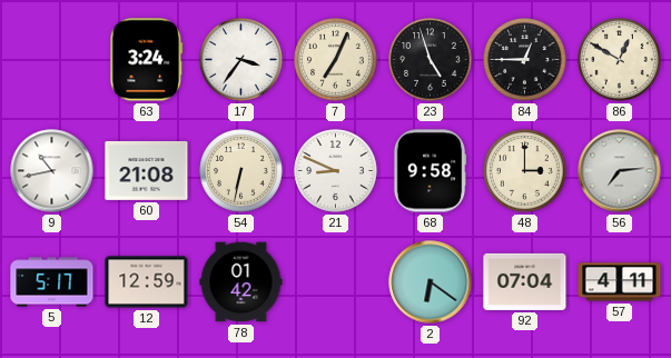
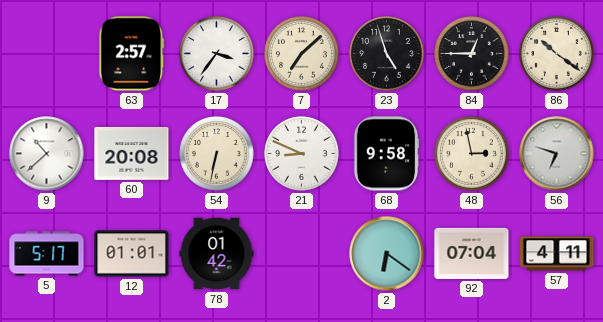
63: 3:24 -> 2:57 (132, 54)
7: 7:04 -> 7:08 (302, 54)
86: 12:50 -> 10:21 (557, 54)
9: 10:43 -> 10:38 (47, 154)
60: 21:08 -> 20:08 (132, 153)
48: 3:00 -> 2:58 (472, 154)
56: 7:14 -> 6:48 (557, 154)
12: 12:59 -> 01:01 (132, 254)
